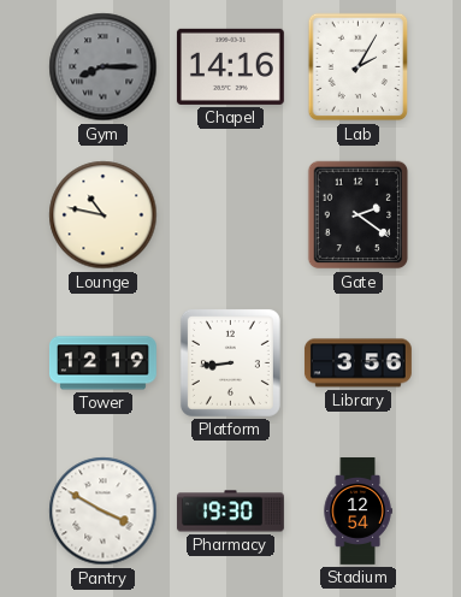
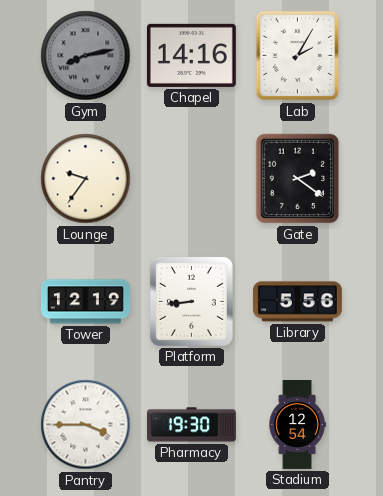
Gym: 8:15 -> 8:13 (86, 56)
Lounge: 10:47 -> 9:36 (86, 179)
Library: 3:56 -> 5:56 (297, 302)
Pantry: 3:50 -> 3:45 (86, 425)
